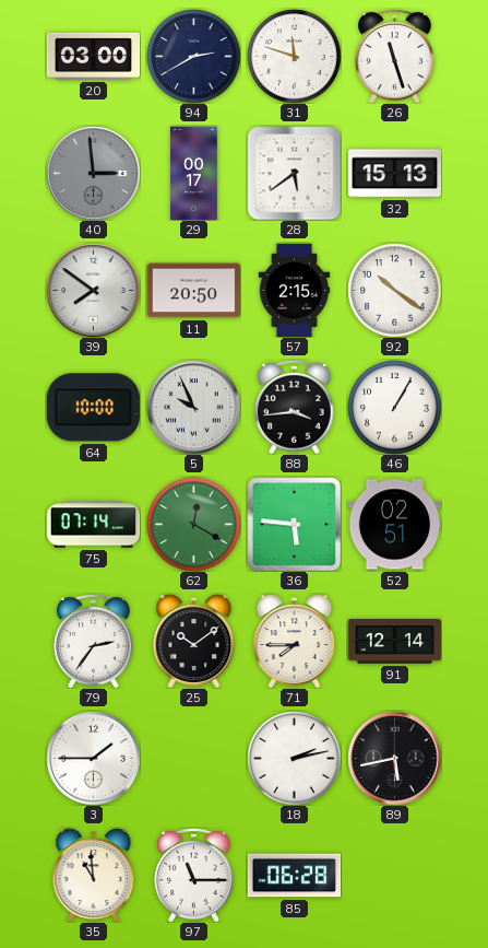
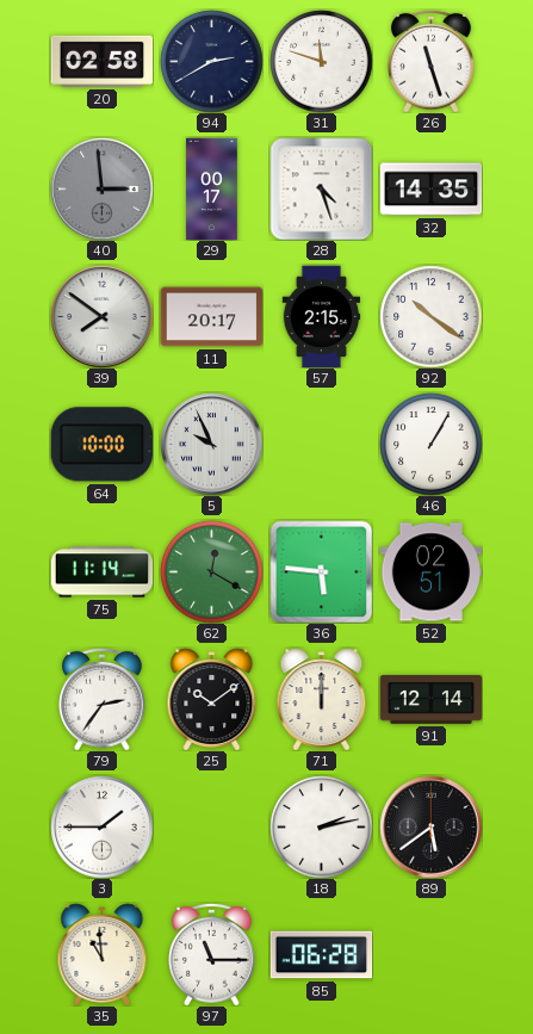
20: 03:00 -> 02:58 (101, 61)
28: 5:39 -> 4:27 (321, 188)
32: 15:13 -> 14:35 (430, 190)
11: 20:50 -> 20:17 (211, 317)
88: 3:44 -> none (295, 407)
75: 07:14 -> 11:14 (101, 572)
71: 7:45 -> 12:00 (322, 699)
89: 5:43 -> 5:39 (430, 826)
